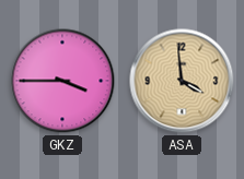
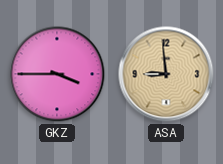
ASA: 3:59 -> 8:59 (166, 74)
